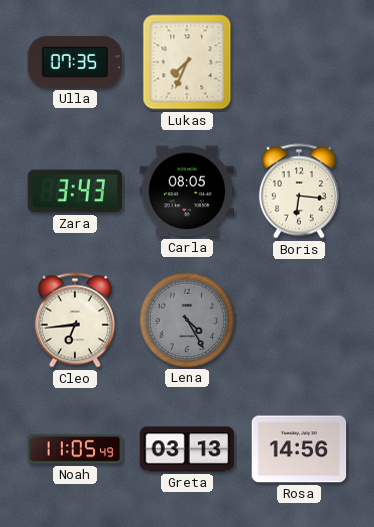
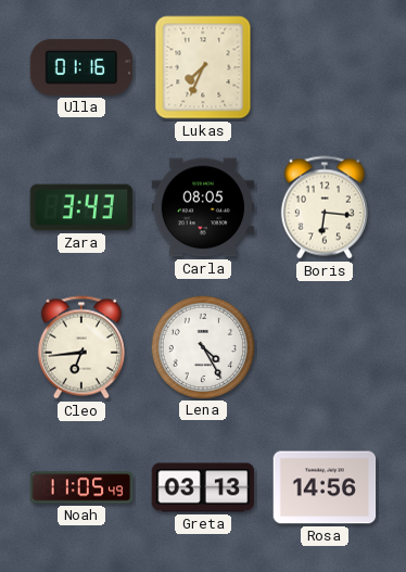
Ulla: 07:35 -> 01:16 (81, 67)
Lena dial: grey -> white (202, 346)
